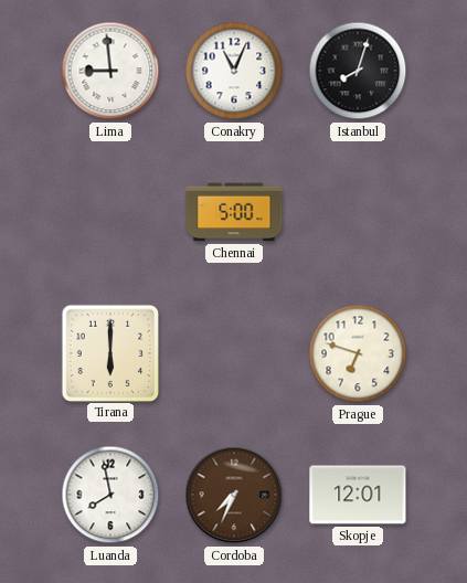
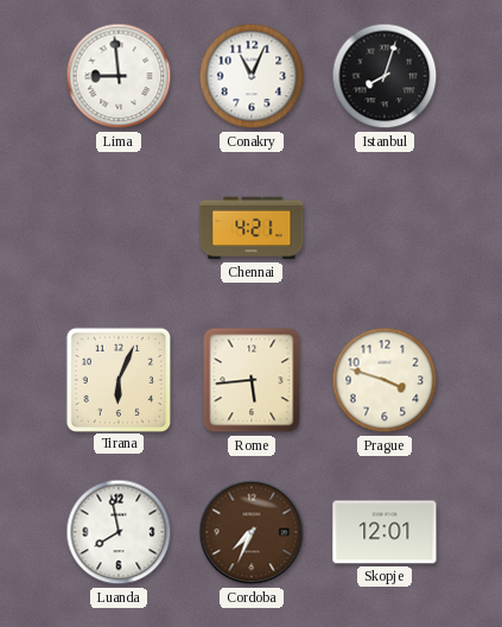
Chennai: 5:00 -> 4:21 (252, 228)
Tirana: 6:00 -> 6:04 (117, 379)
Rome: none -> 5:44 (252, 380)
Prague: 6:48 -> 3:48 (385, 380)
